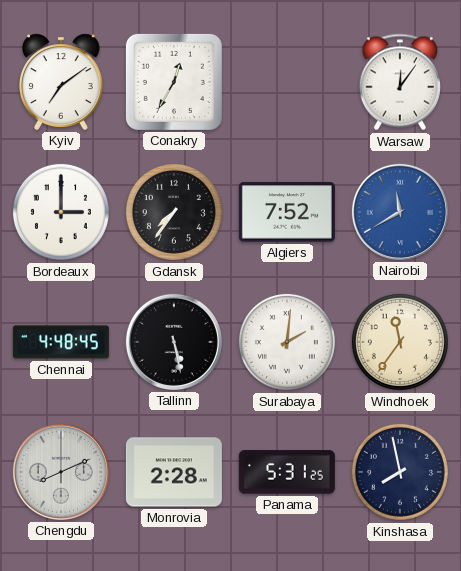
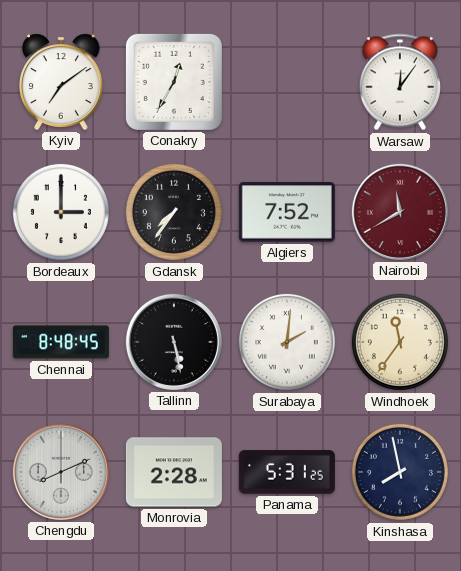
Nairobi dial: blue -> burgundy (400, 212)
Chennai: 4:48 -> 8:48 (61, 342)
